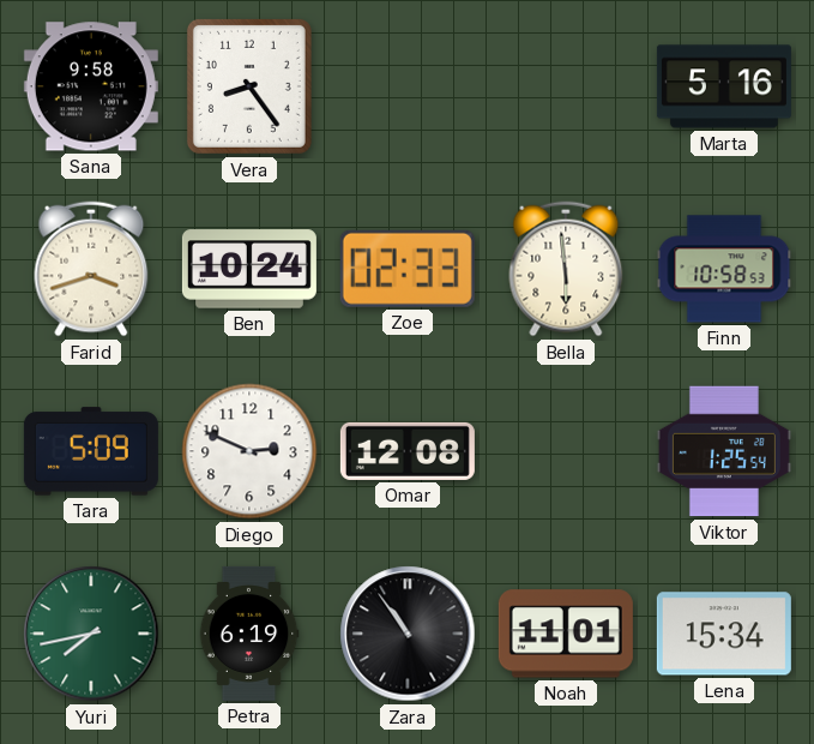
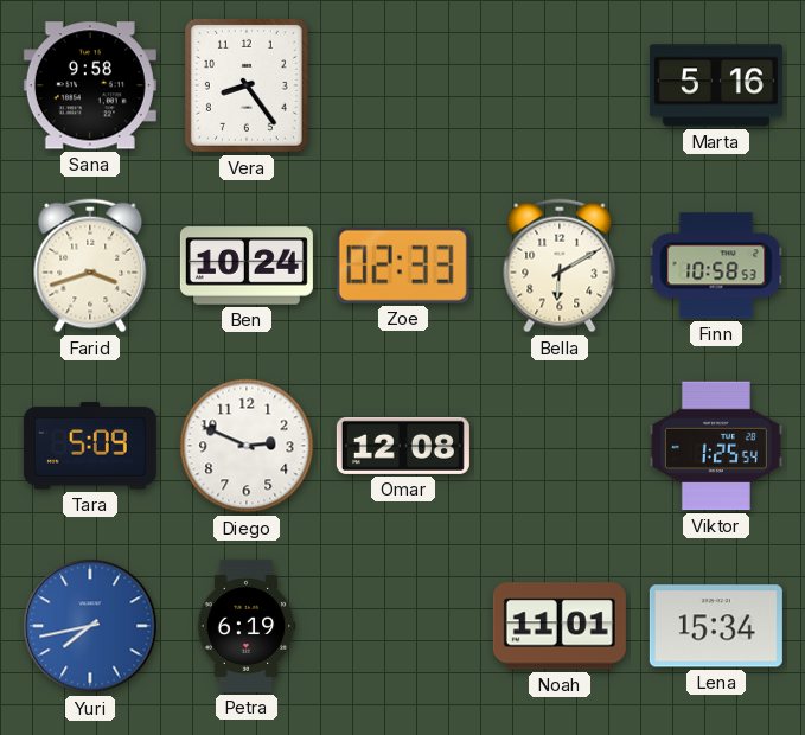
Bella: 5:59 -> 6:10 (560, 266)
Yuri dial: green -> blue (90, 626)
Zara: 10:54 -> none (408, 634)
